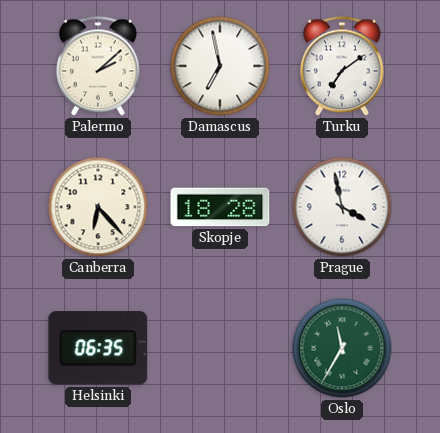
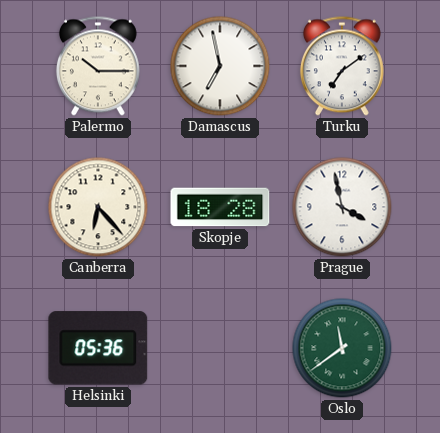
Palermo: 2:08 -> 10:15 (98, 66)
Helsinki: 06:35 -> 05:36 (98, 348)
Oslo: 11:35 -> 11:39 (342, 348)
